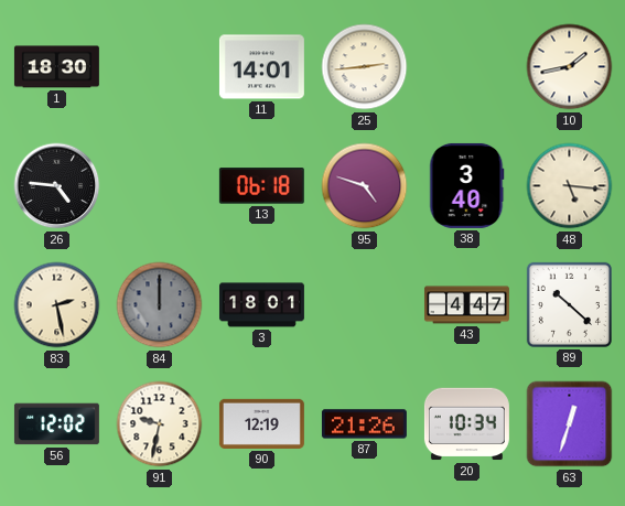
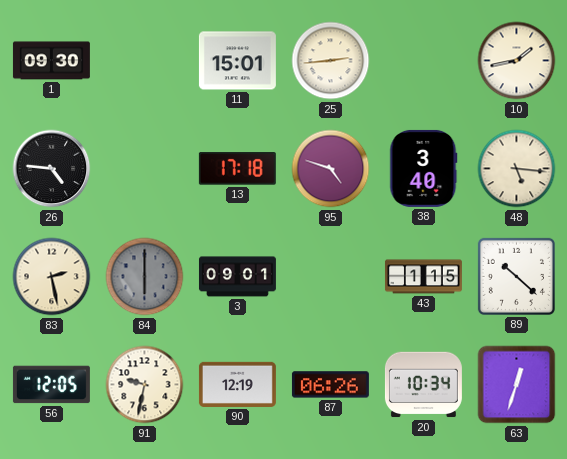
1: 18:30 -> 09:30 (51, 61)
11: 14:01 -> 15:01 (237, 61)
13: 06:18 -> 17:18 (237, 169)
84: 12:00 -> 6:00 (145, 277)
3: 18:01 -> 09:01 (237, 277)
43: 4:47 -> 1:15 (423, 277)
56: 12:02 -> 12:05 (51, 385)
87: 21:26 -> 06:26 (330, 385)
